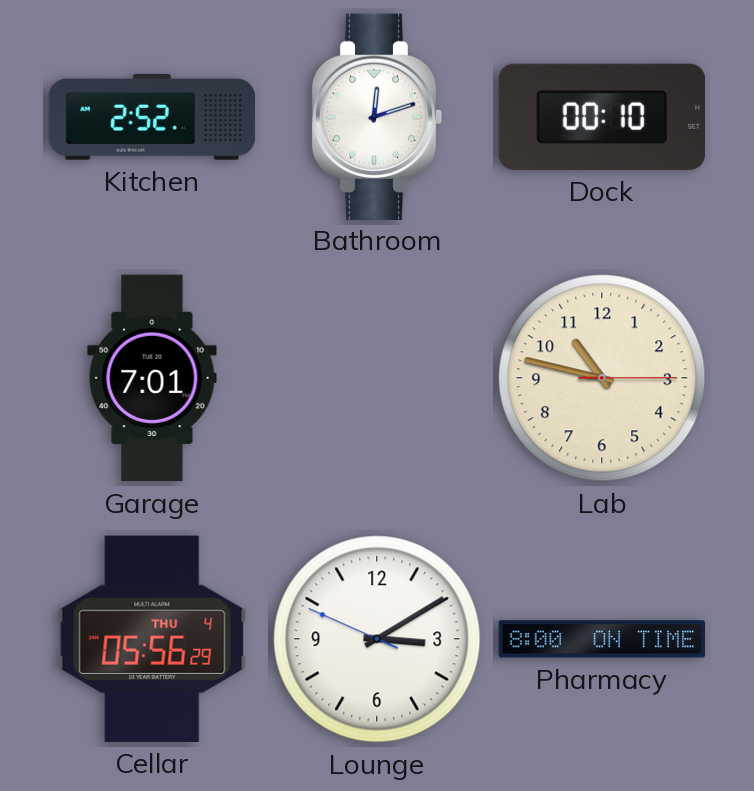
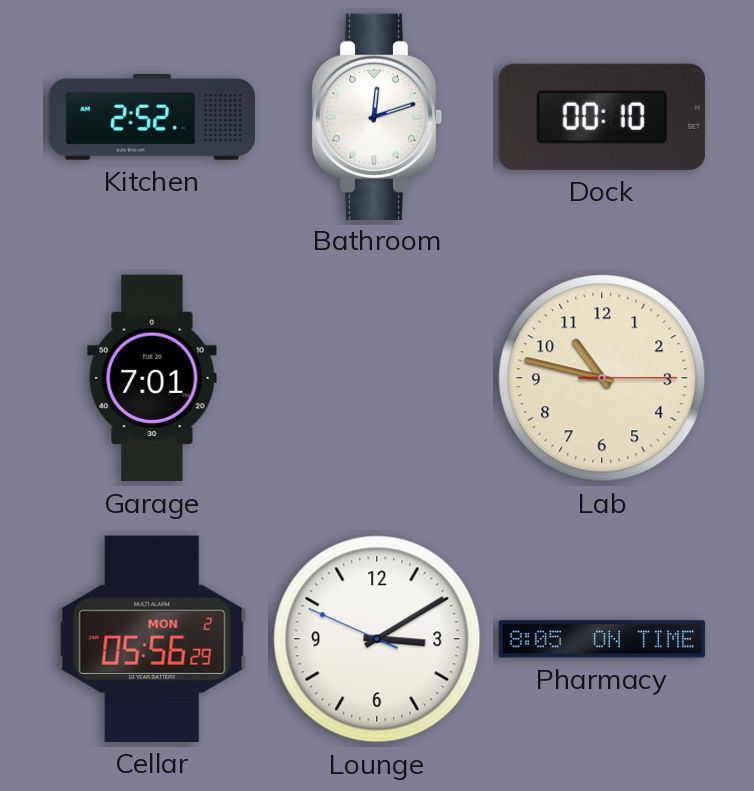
Cellar date: THU 4 -> MON 2 (152, 639)
Pharmacy: 8:00 -> 8:05 (602, 639)
